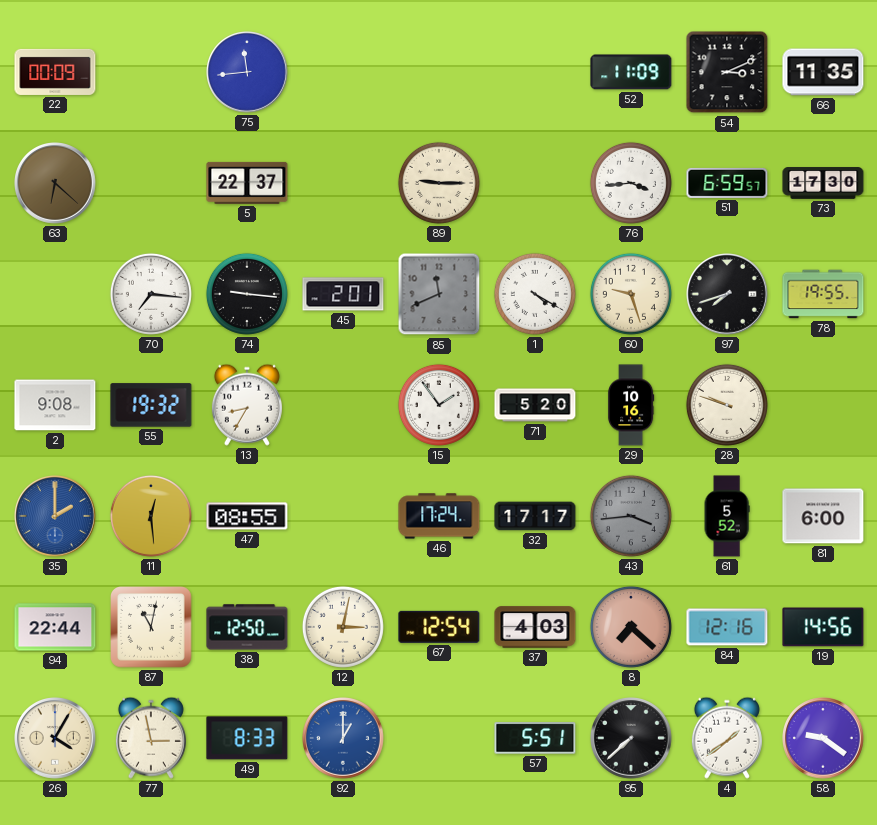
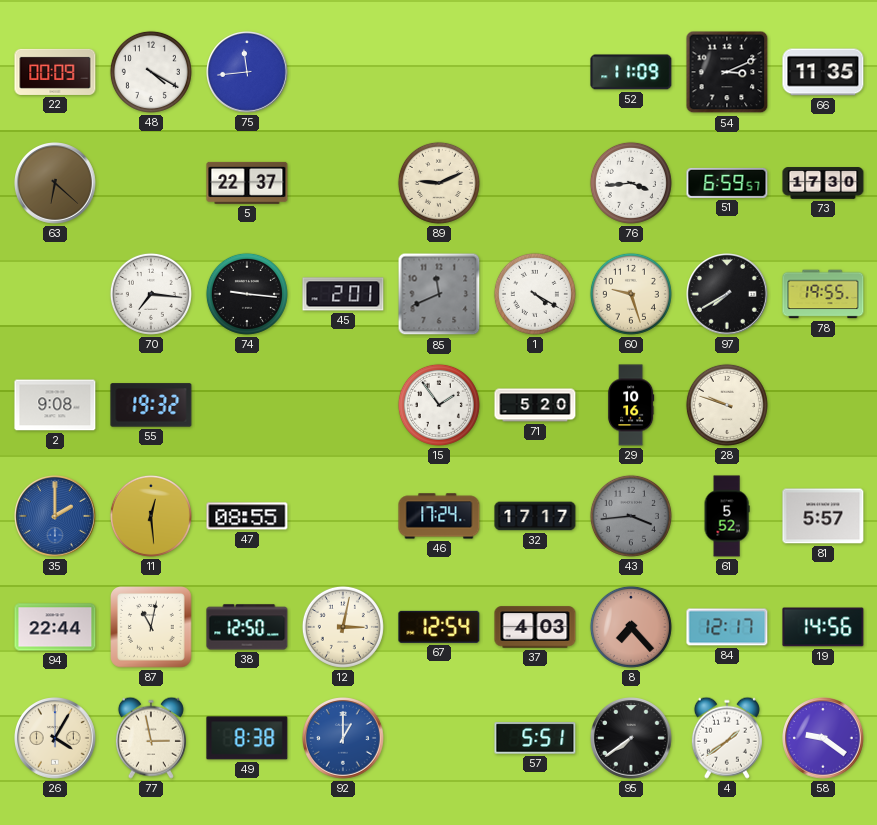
48: none -> 4:20 (151, 72)
89: 9:15 -> 9:11 (439, 183)
97: 7:42 -> 7:40 (728, 295)
13: 8:35 -> none (247, 405)
81: 6:00 -> 5:57 (823, 516)
8: 7:22 -> 7:23 (631, 627)
84: 12:16 -> 12:17 (727, 627)
49: 8:33 -> 8:38 (247, 738)
95: 7:38 -> 7:39 (632, 739)
